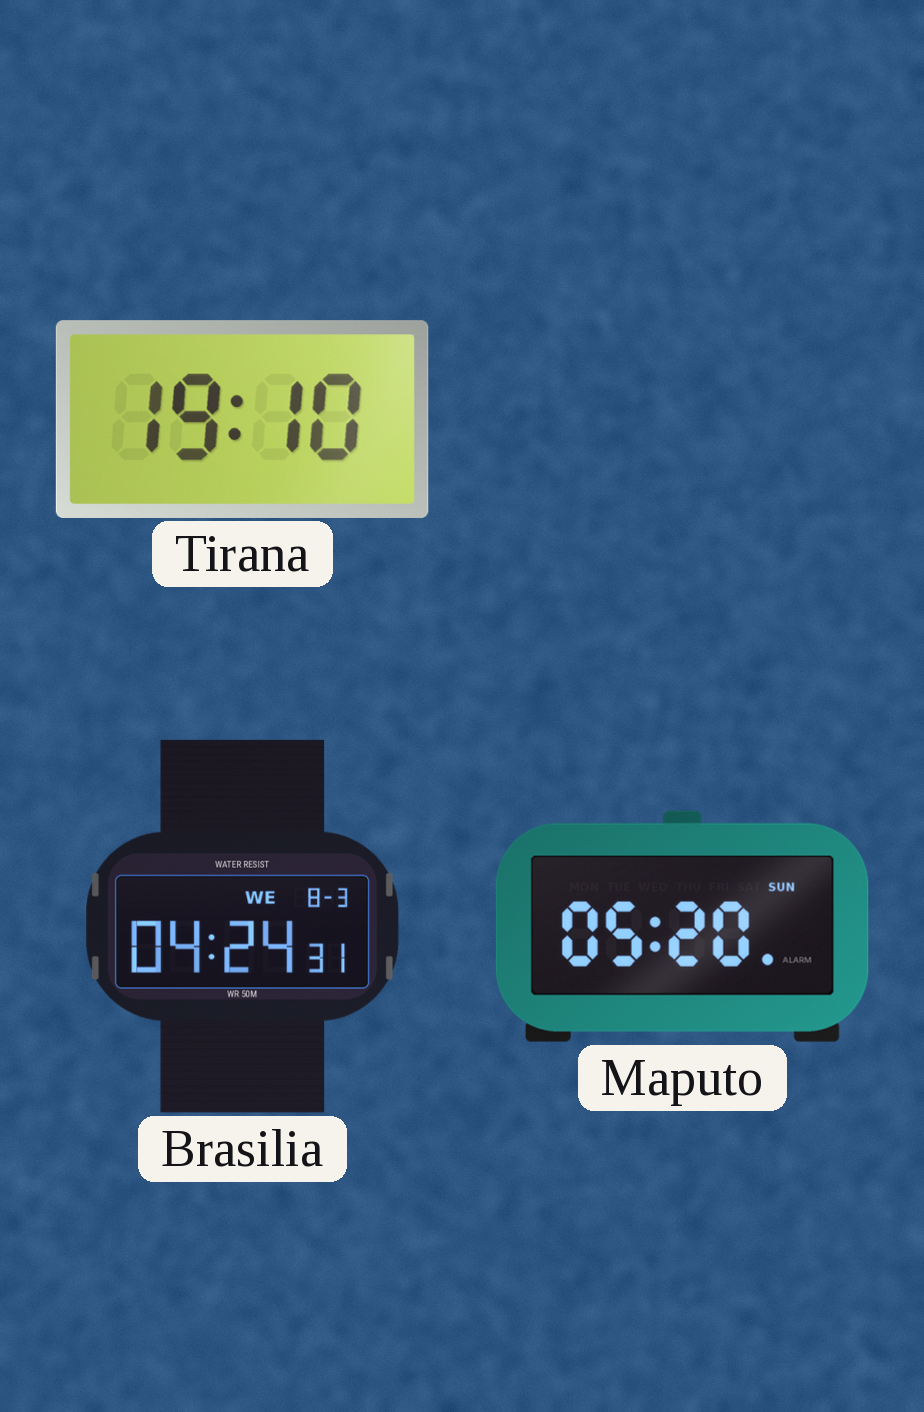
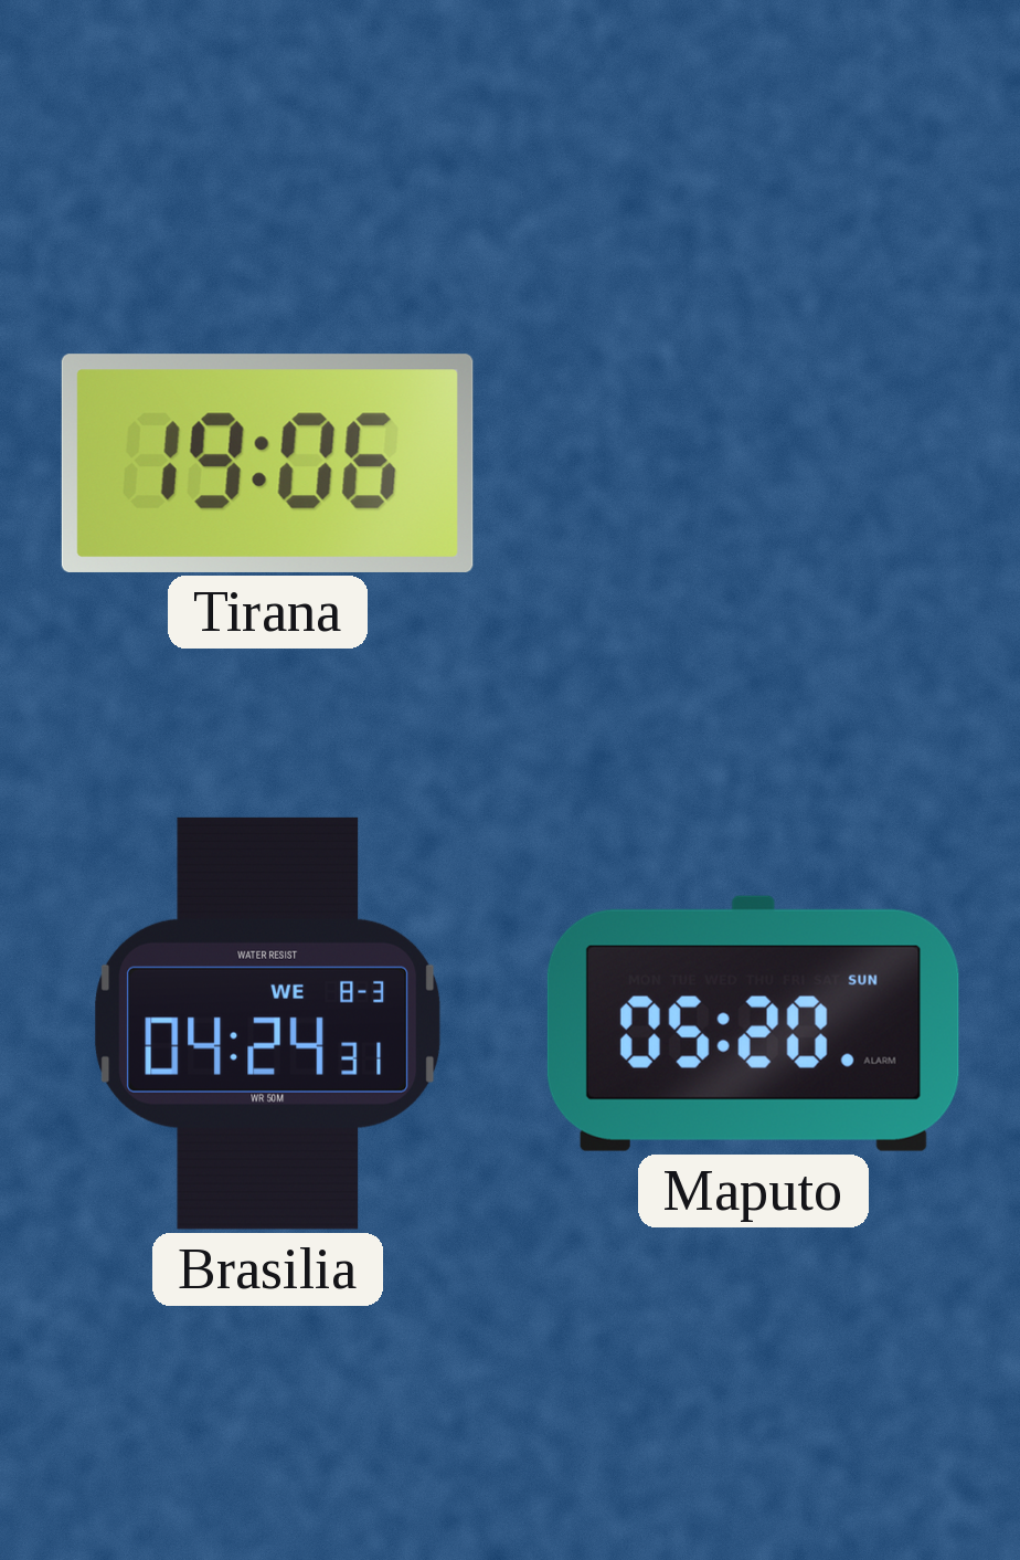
Tirana: 19:10 -> 19:06 (267, 463)
